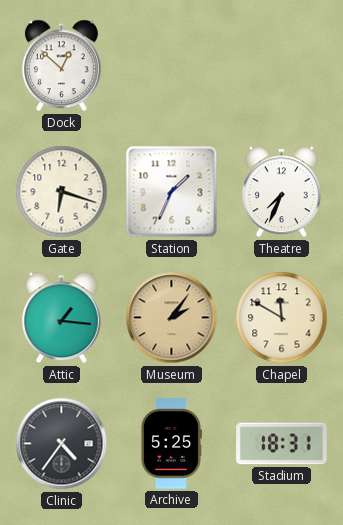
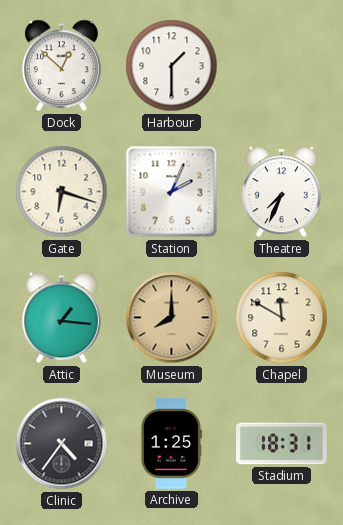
Harbour: none -> 1:30 (172, 66)
Station: 1:34 -> 2:04 (172, 192)
Museum: 2:06 -> 8:00 (172, 318)
Archive: 5:25 -> 1:25 (171, 444)
